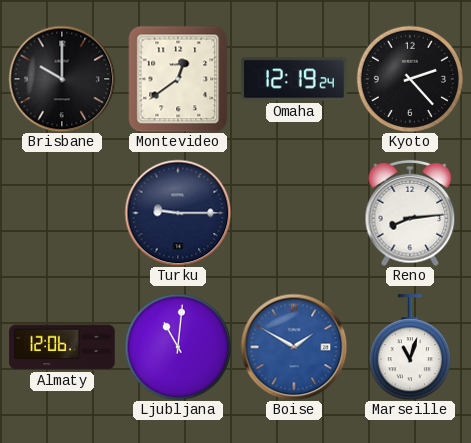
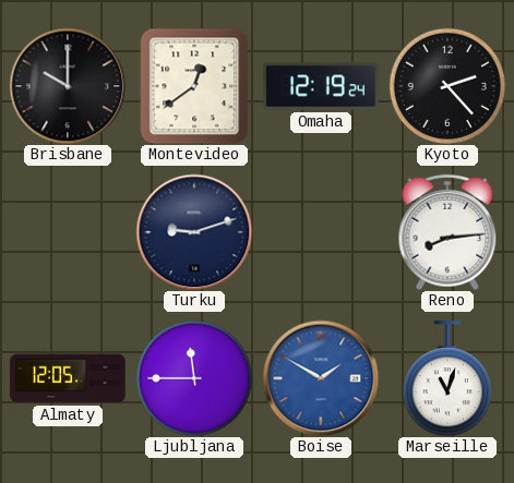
Turku: 9:15 -> 9:12 (194, 232)
Almaty: 12:06 -> 12:05 (68, 378)
Ljubljana: 11:01 -> 11:45 (193, 377)
